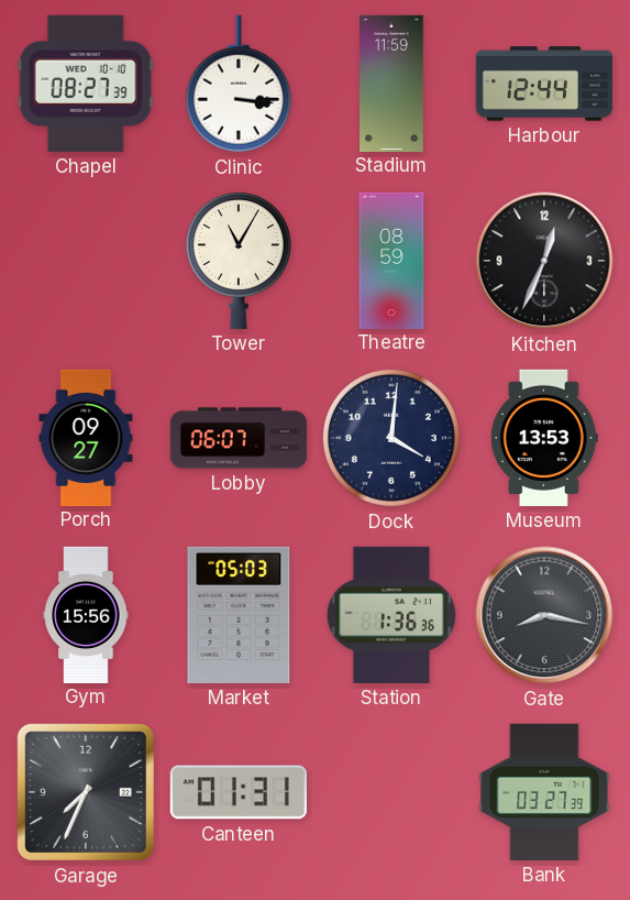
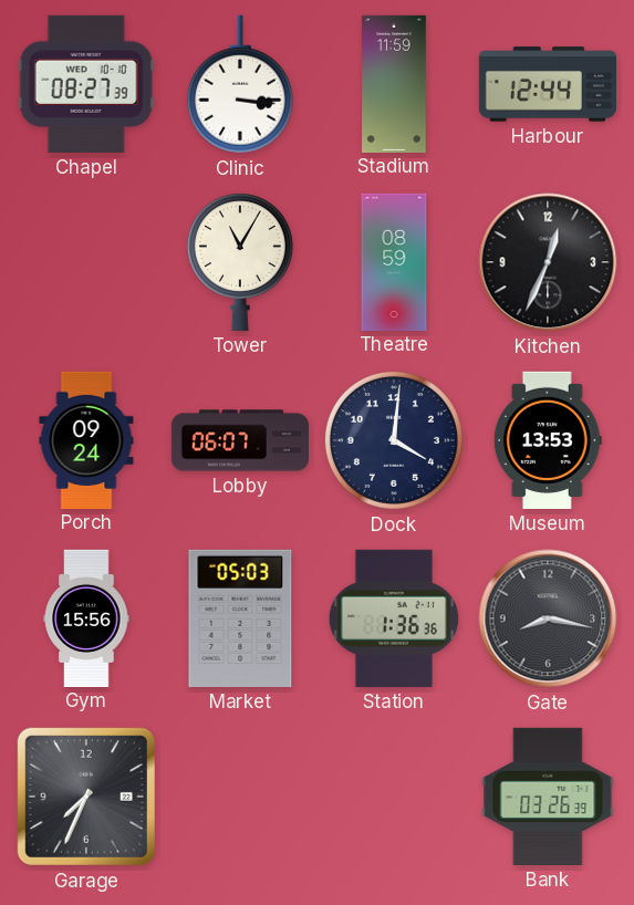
Porch: 09:27 -> 09:24 (86, 439)
Canteen: 01:31 -> none (239, 792)
Bank: 03:27 -> 03:26 (548, 797)
